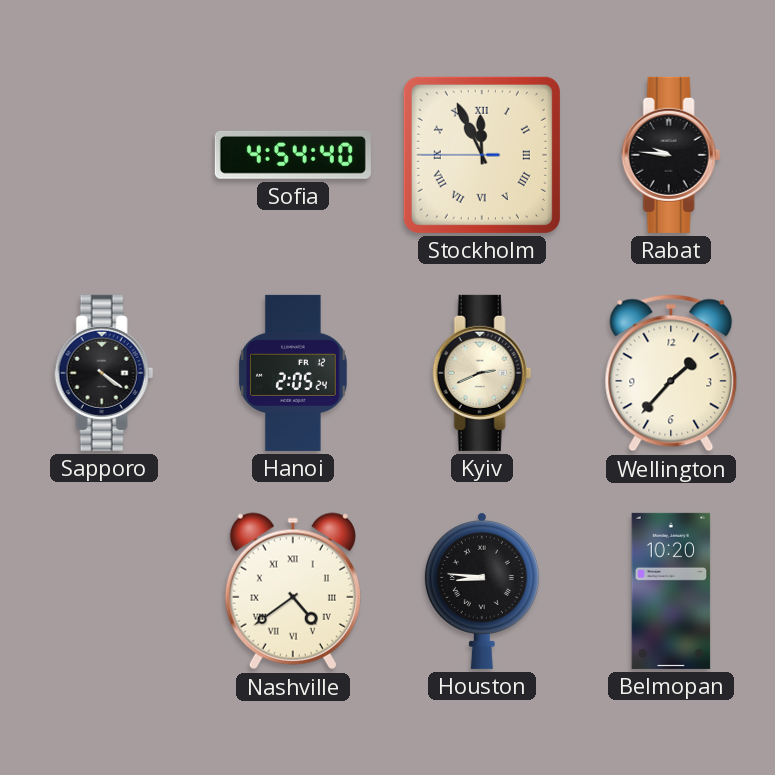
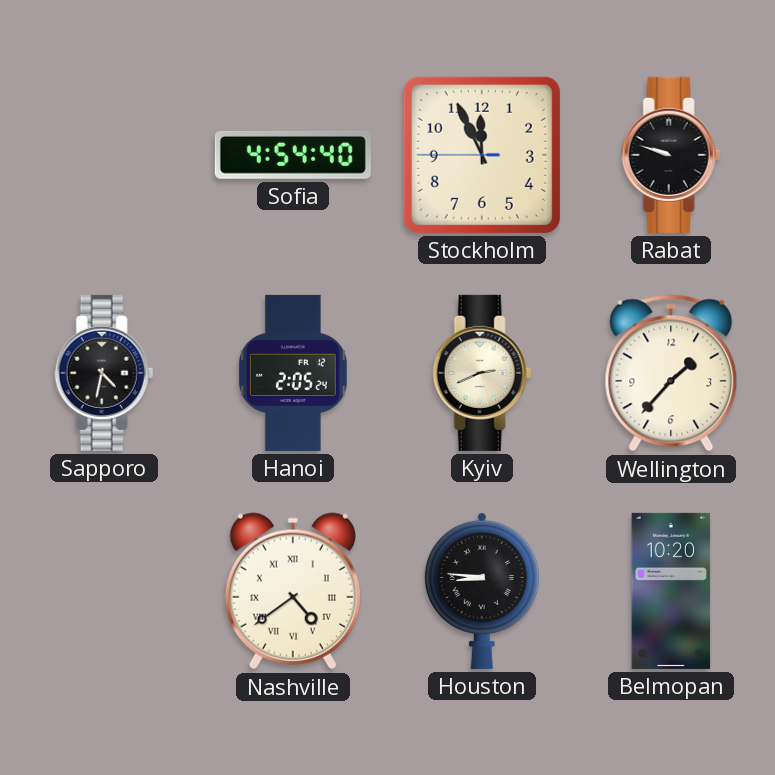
Stockholm numerals: Roman -> Arabic (482, 155)
Rabat: 9:46 -> 9:48 (671, 155)
Sapporo: 4:21 -> 4:32 (104, 373)
